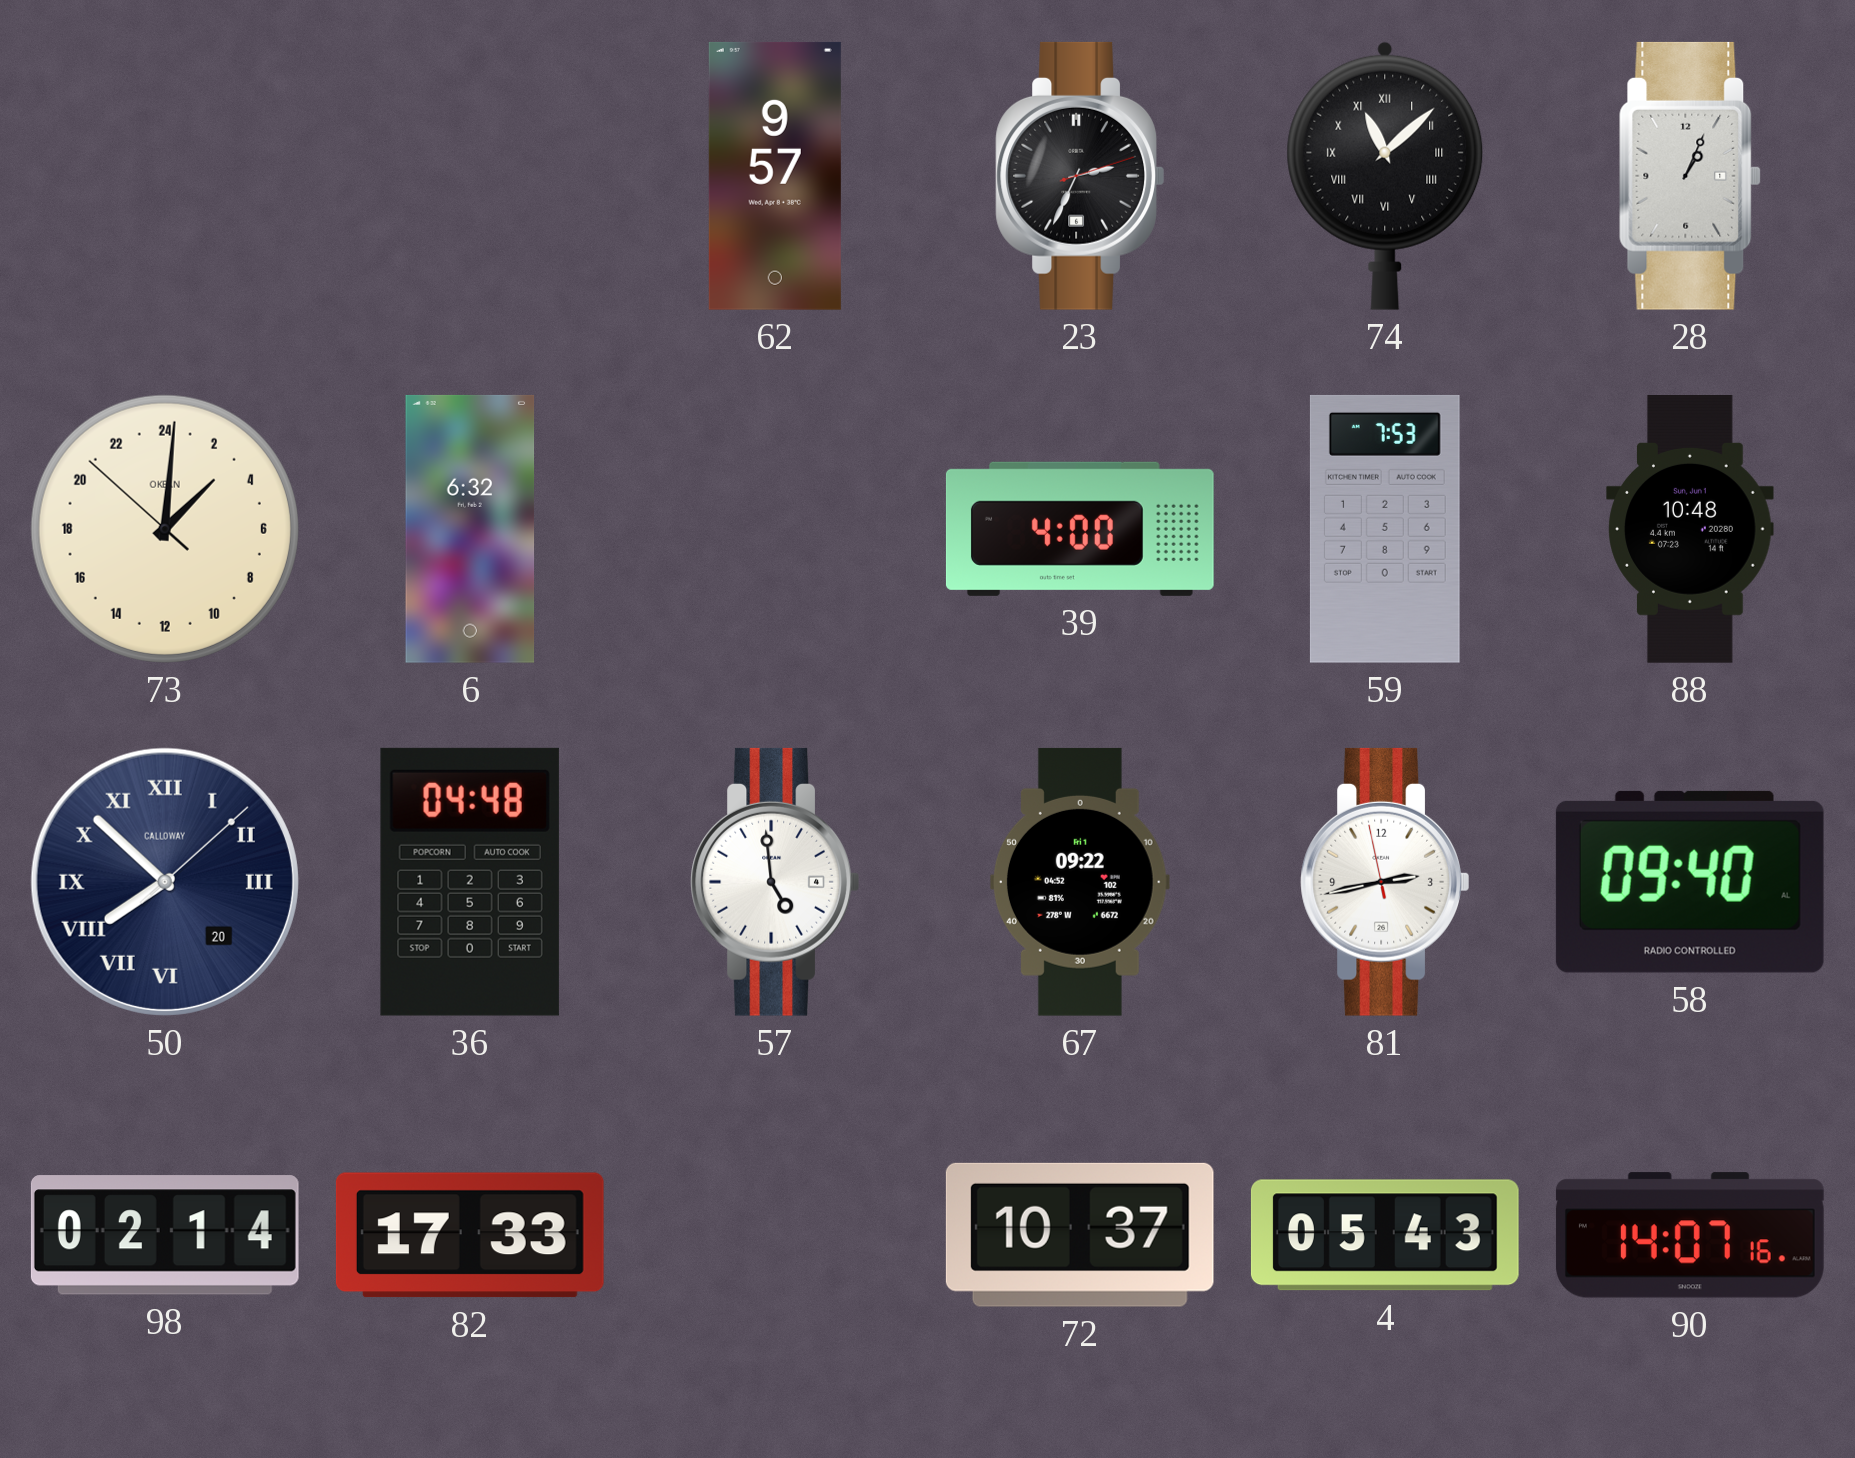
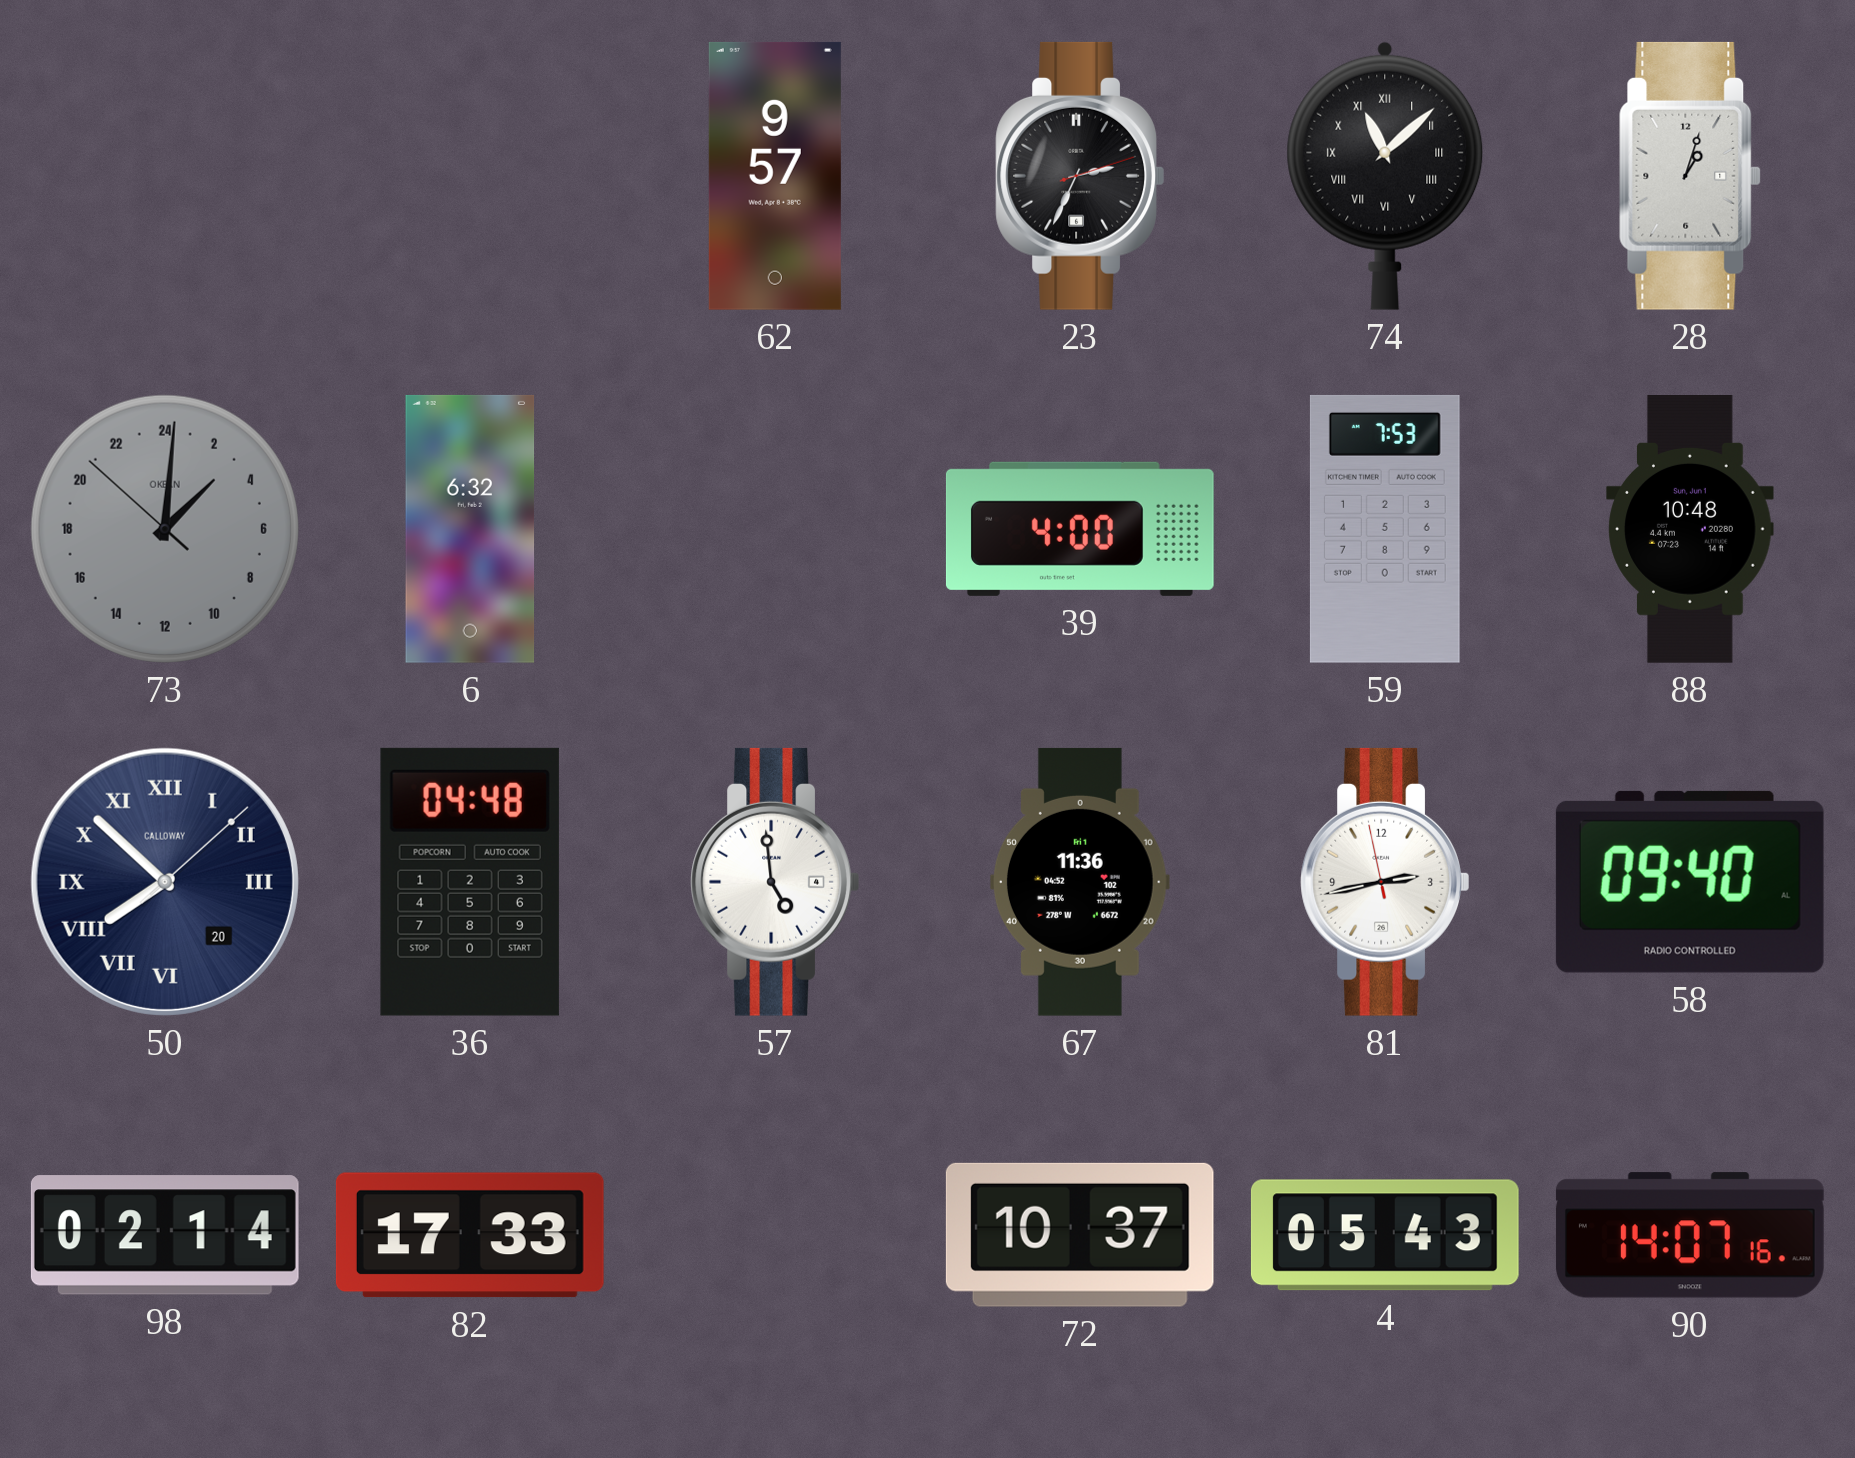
28: 1:04 -> 1:03 (1690, 176)
73 dial: cream -> grey (165, 529)
67: 09:22 -> 11:36 (1080, 882)
